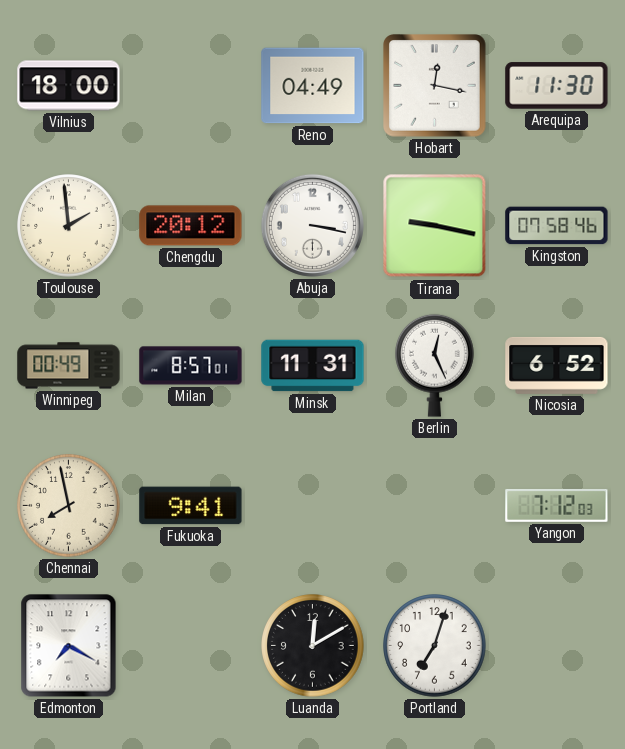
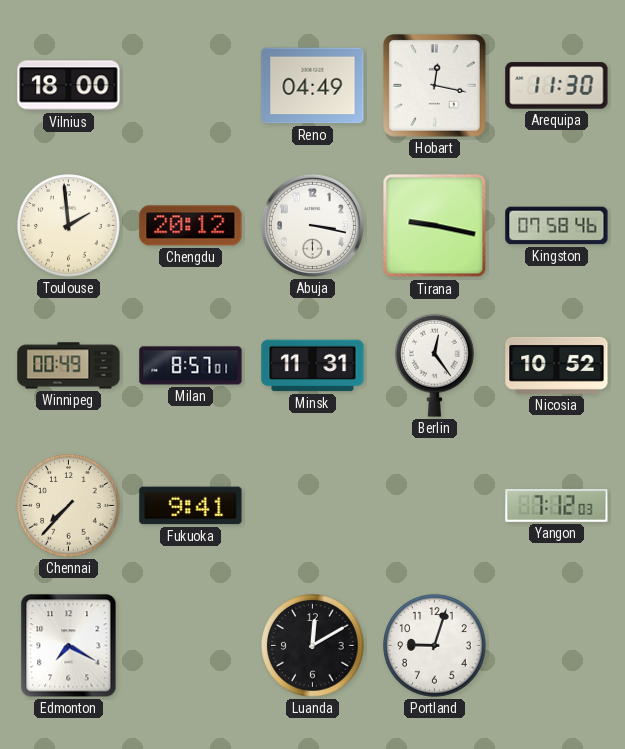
Berlin: 12:26 -> 12:24 (435, 365)
Nicosia: 6:52 -> 10:52 (557, 365)
Chennai: 7:58 -> 7:37 (69, 506)
Portland: 7:03 -> 9:03 (435, 646)
